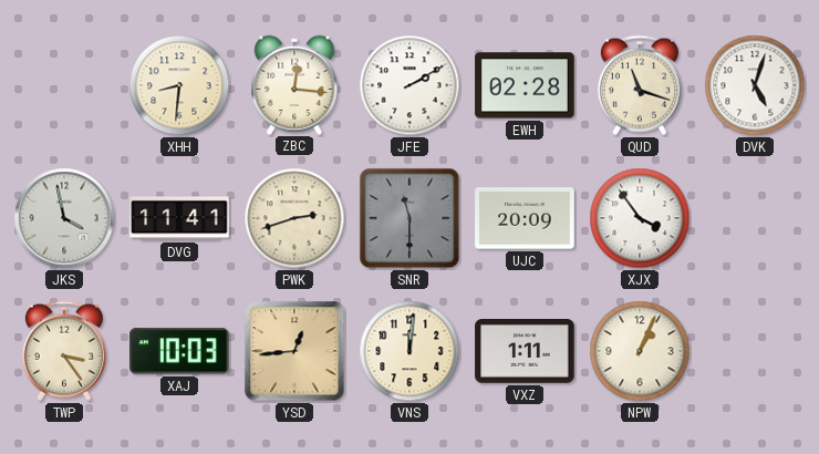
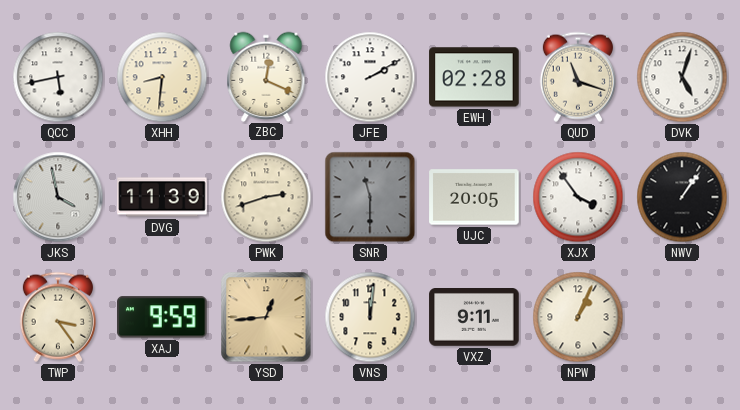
QCC: none -> 5:43 (58, 77)
ZBC: 12:16 -> 12:19 (266, 76)
DVG: 11:41 -> 11:39 (162, 197)
UJC: 20:09 -> 20:05 (474, 197)
NWV: none -> 1:06 (682, 197)
XAJ: 10:03 -> 9:59 (162, 317)
VXZ: 1:11 -> 9:11 (474, 318)
